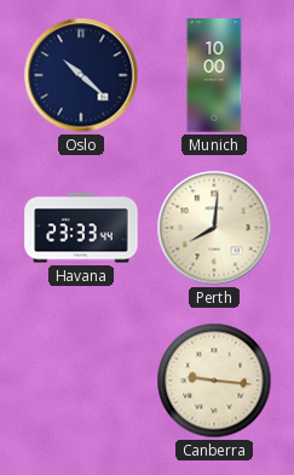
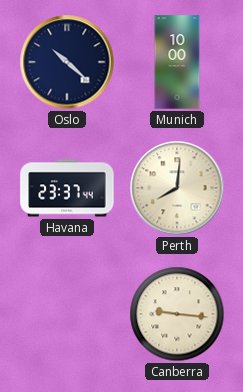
Havana: 23:33 -> 23:37 (67, 188)
